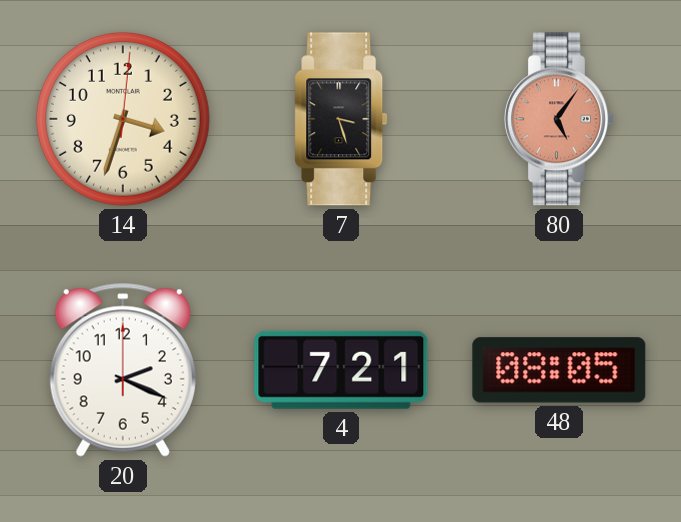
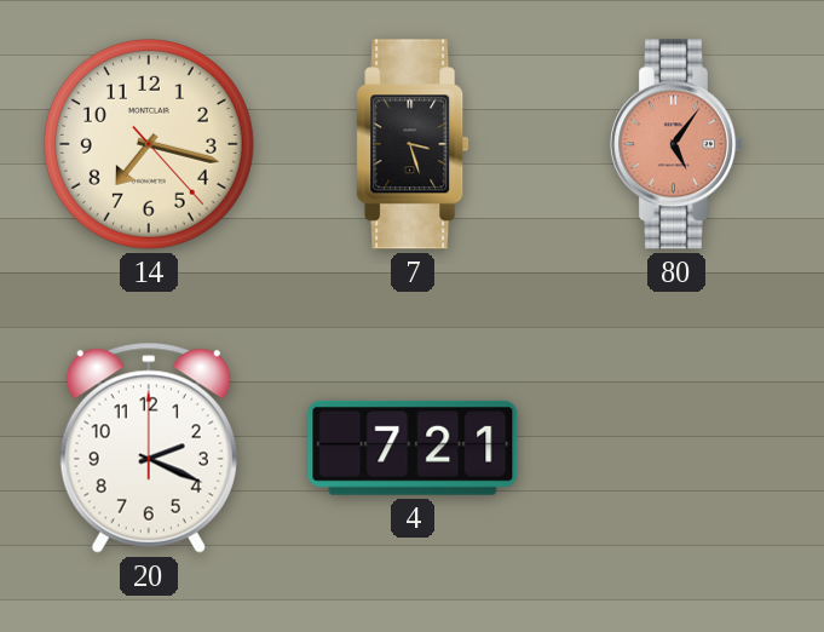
14: 3:33 -> 7:17 (149, 144)
48: 08:05 -> none (559, 370)
